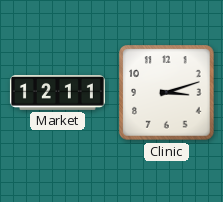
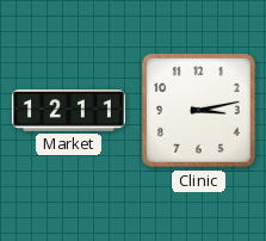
Clinic: 3:12 -> 3:13 (199, 111)
